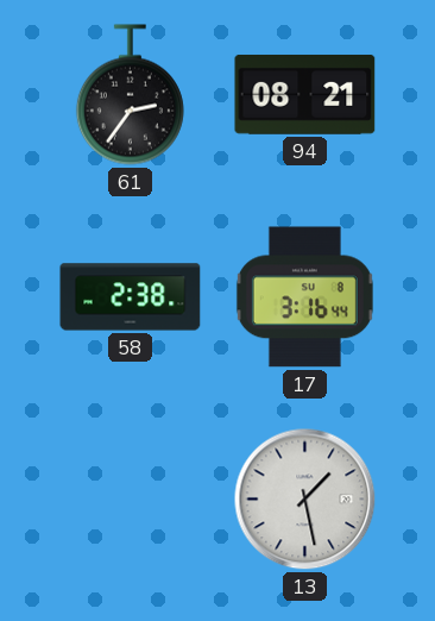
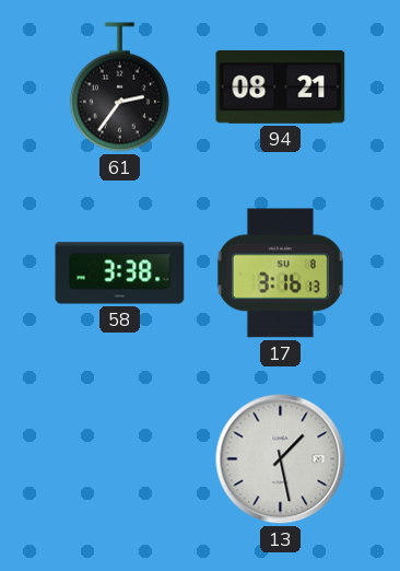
58: 2:38 -> 3:38 (120, 273)
17: 3:16:44 -> 3:16:13 (280, 273)
